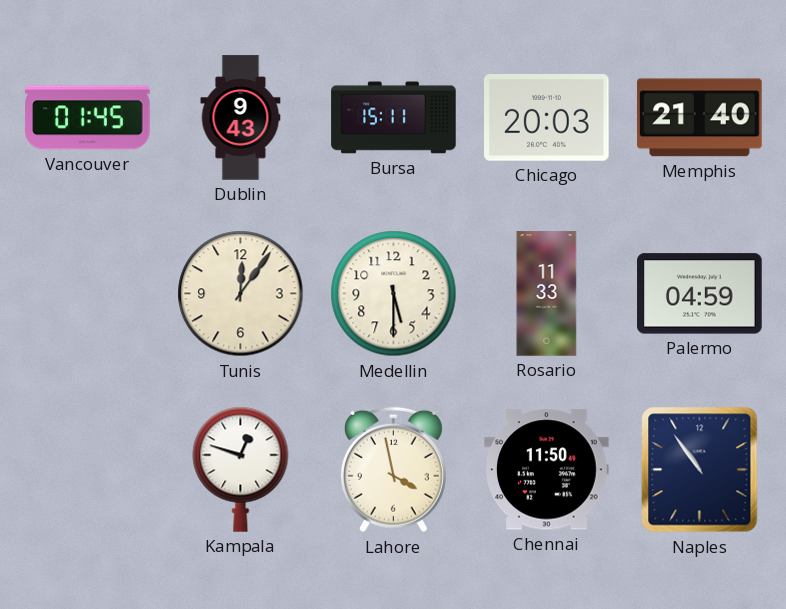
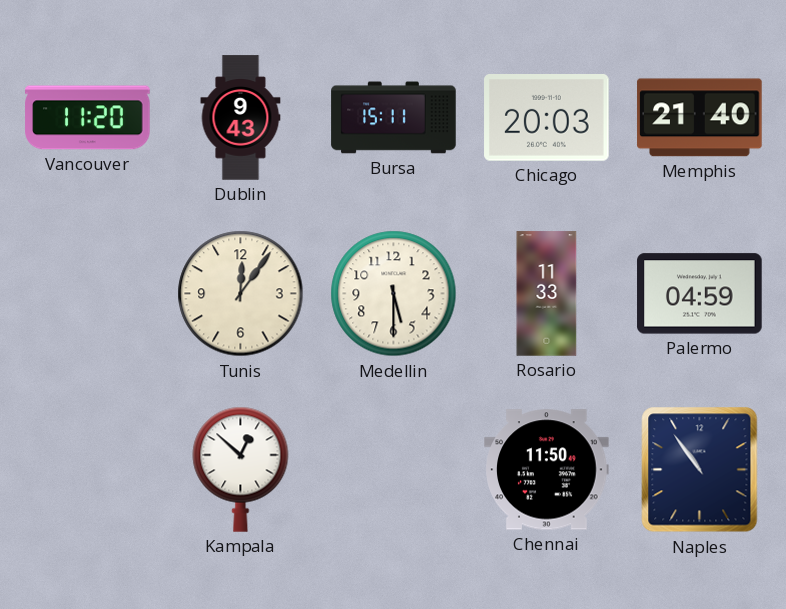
Vancouver: 01:45 -> 11:20 (88, 118)
Kampala: 12:48 -> 12:52 (241, 469)
Lahore: 3:58 -> none (393, 470)
